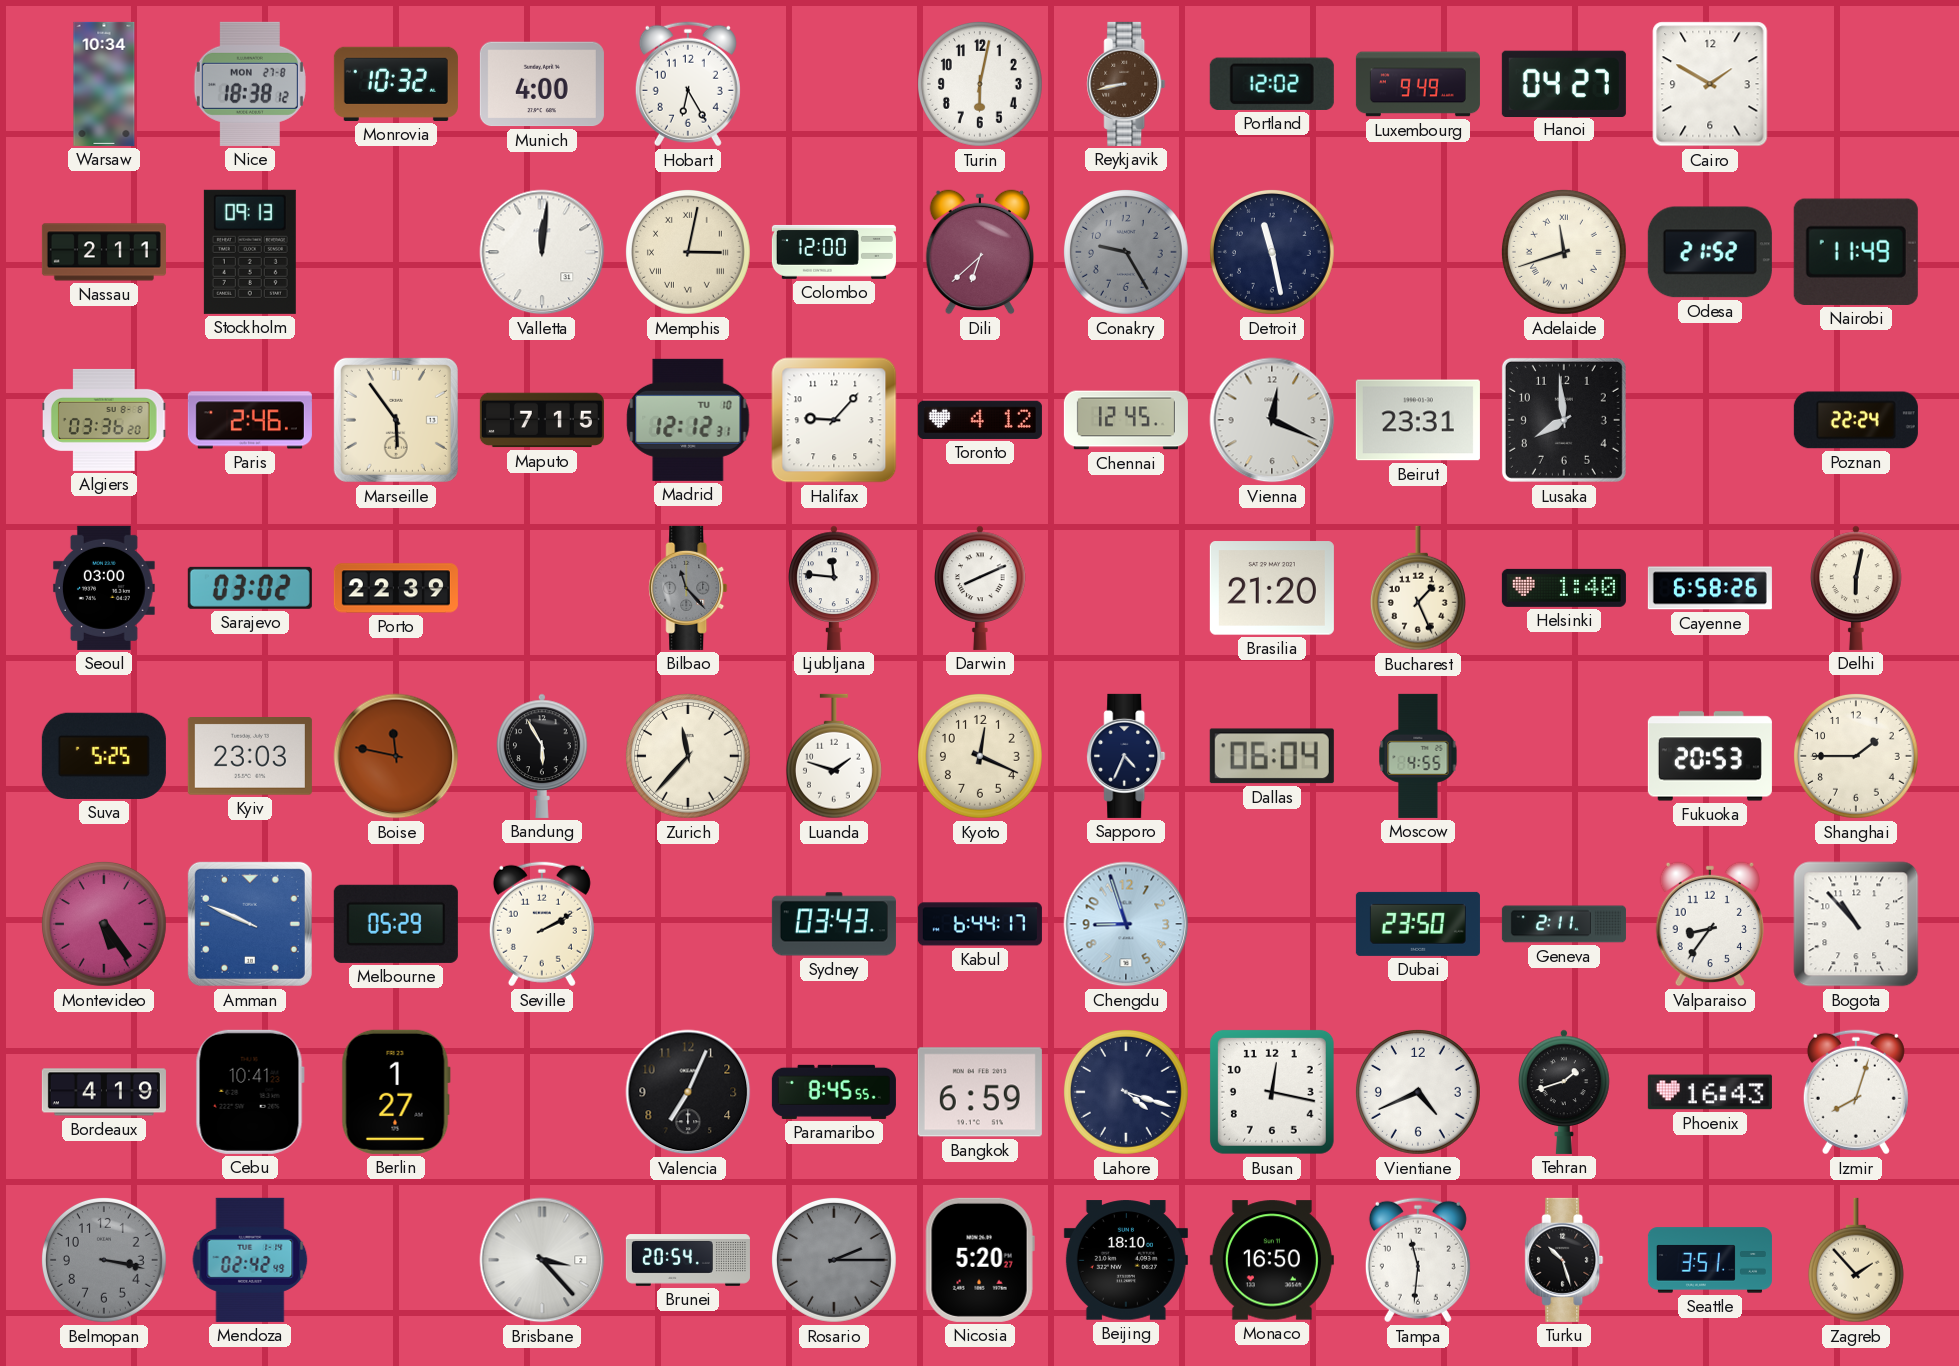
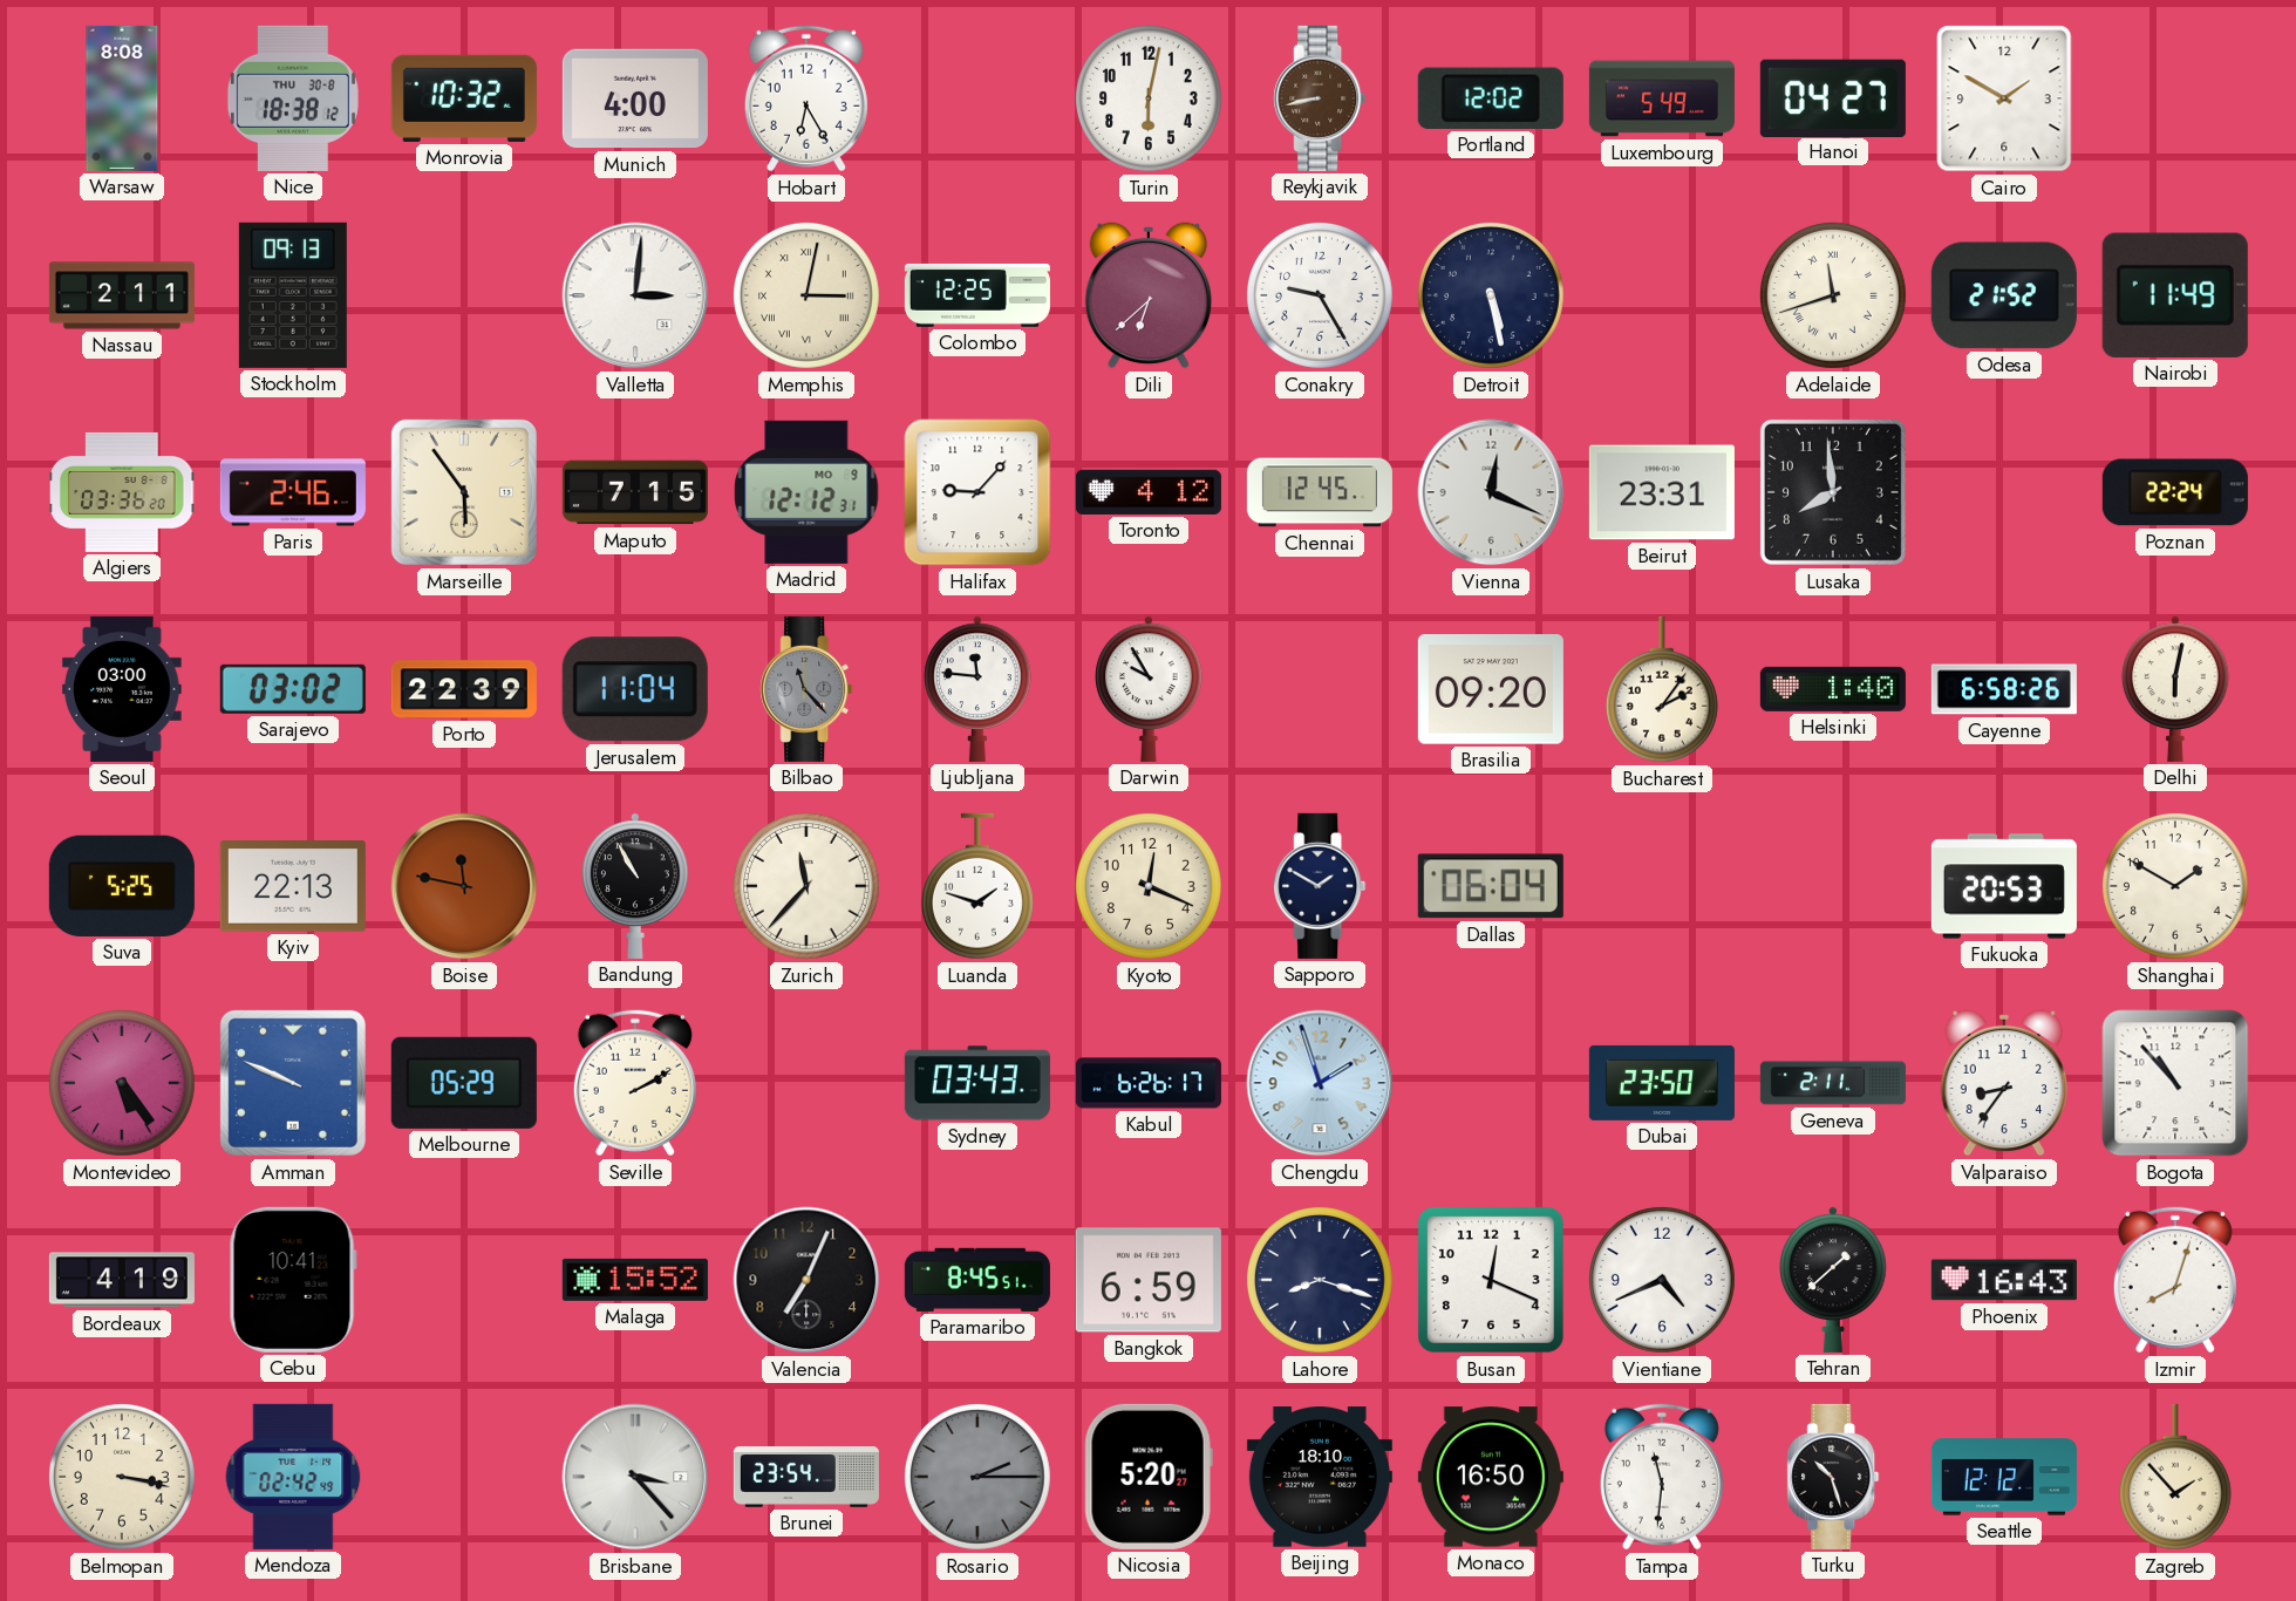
Warsaw: 10:34 -> 8:08 (122, 98)
Nice date: MON 27-8 -> THU 30-8 (293, 98)
Luxembourg: 9:49 -> 5:49 (1662, 98)
Valletta: 12:01 -> 3:01 (635, 295)
Colombo: 12:00 -> 12:25 (977, 295)
Conakry dial: grey -> white (1320, 295)
Detroit: 11:28 -> 5:28 (1491, 295)
Madrid date: TU 10 -> MO 9 (806, 492)
Jerusalem: none -> 11:04 (635, 689)
Darwin: 8:11 -> 9:55 (1149, 689)
Brasilia: 21:20 -> 09:20 (1491, 689)
Bucharest: 1:26 -> 2:06 (1662, 689)
Kyiv: 23:03 -> 22:13 (293, 887)
Bandung: 5:55 -> 10:55 (635, 886)
Sapporo: 4:34 -> 1:50 (1320, 886)
Moscow: 4:55 -> none (1418, 756)
Shanghai: 1:45 -> 1:50 (2175, 886)
Kabul: 6:44 -> 6:26 (1149, 1083)
Chengdu: 8:57 -> 1:57 (1320, 1083)
Berlin: 1:27 -> none (396, 1092)
Malaga: none -> 15:52 (635, 1280)
Paramaribo: 8:45:55 -> 8:45:51 (977, 1280)
Lahore: 4:18 -> 8:18 (1320, 1280)
Busan: 12:17 -> 12:19 (1491, 1280)
Tehran: 1:42 -> 1:38 (1833, 1280)
Belmopan dial: grey -> cream (122, 1477)
Brunei: 20:54 -> 23:54 (806, 1477)
Seattle: 3:51 -> 12:12 (2004, 1477)
